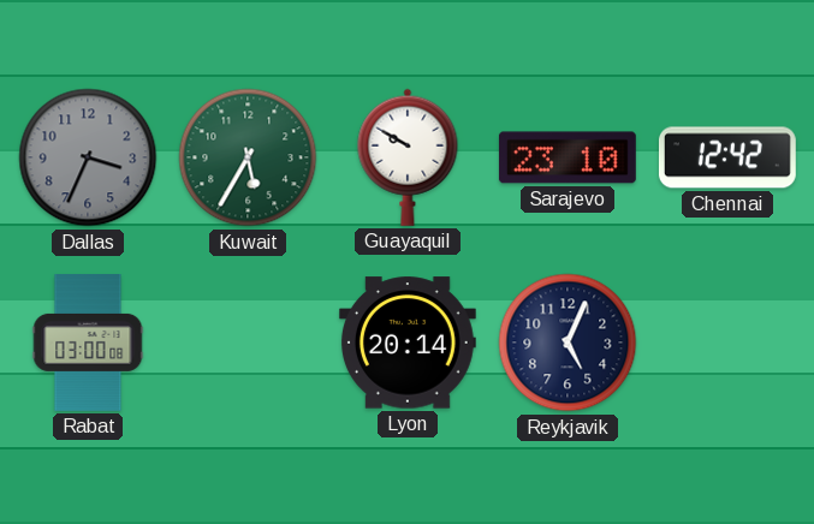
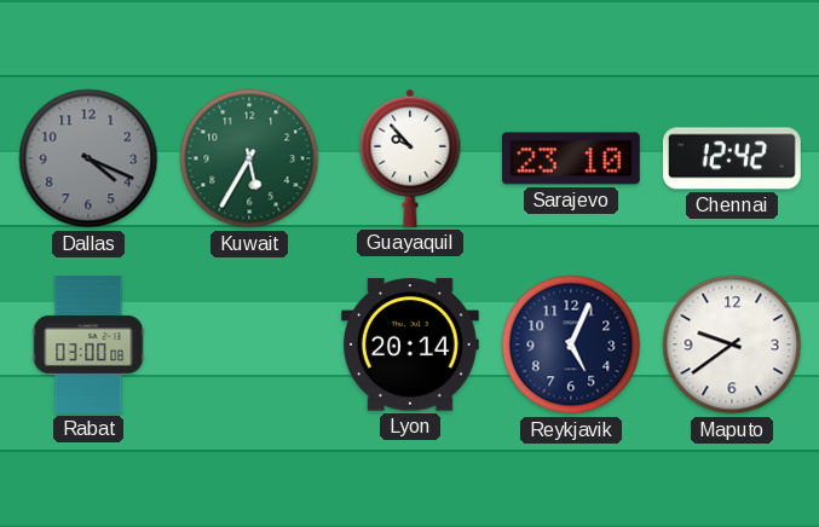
Dallas: 3:34 -> 4:19 (88, 158)
Guayaquil: 9:50 -> 9:53 (410, 158)
Maputo: none -> 9:39 (732, 344)
